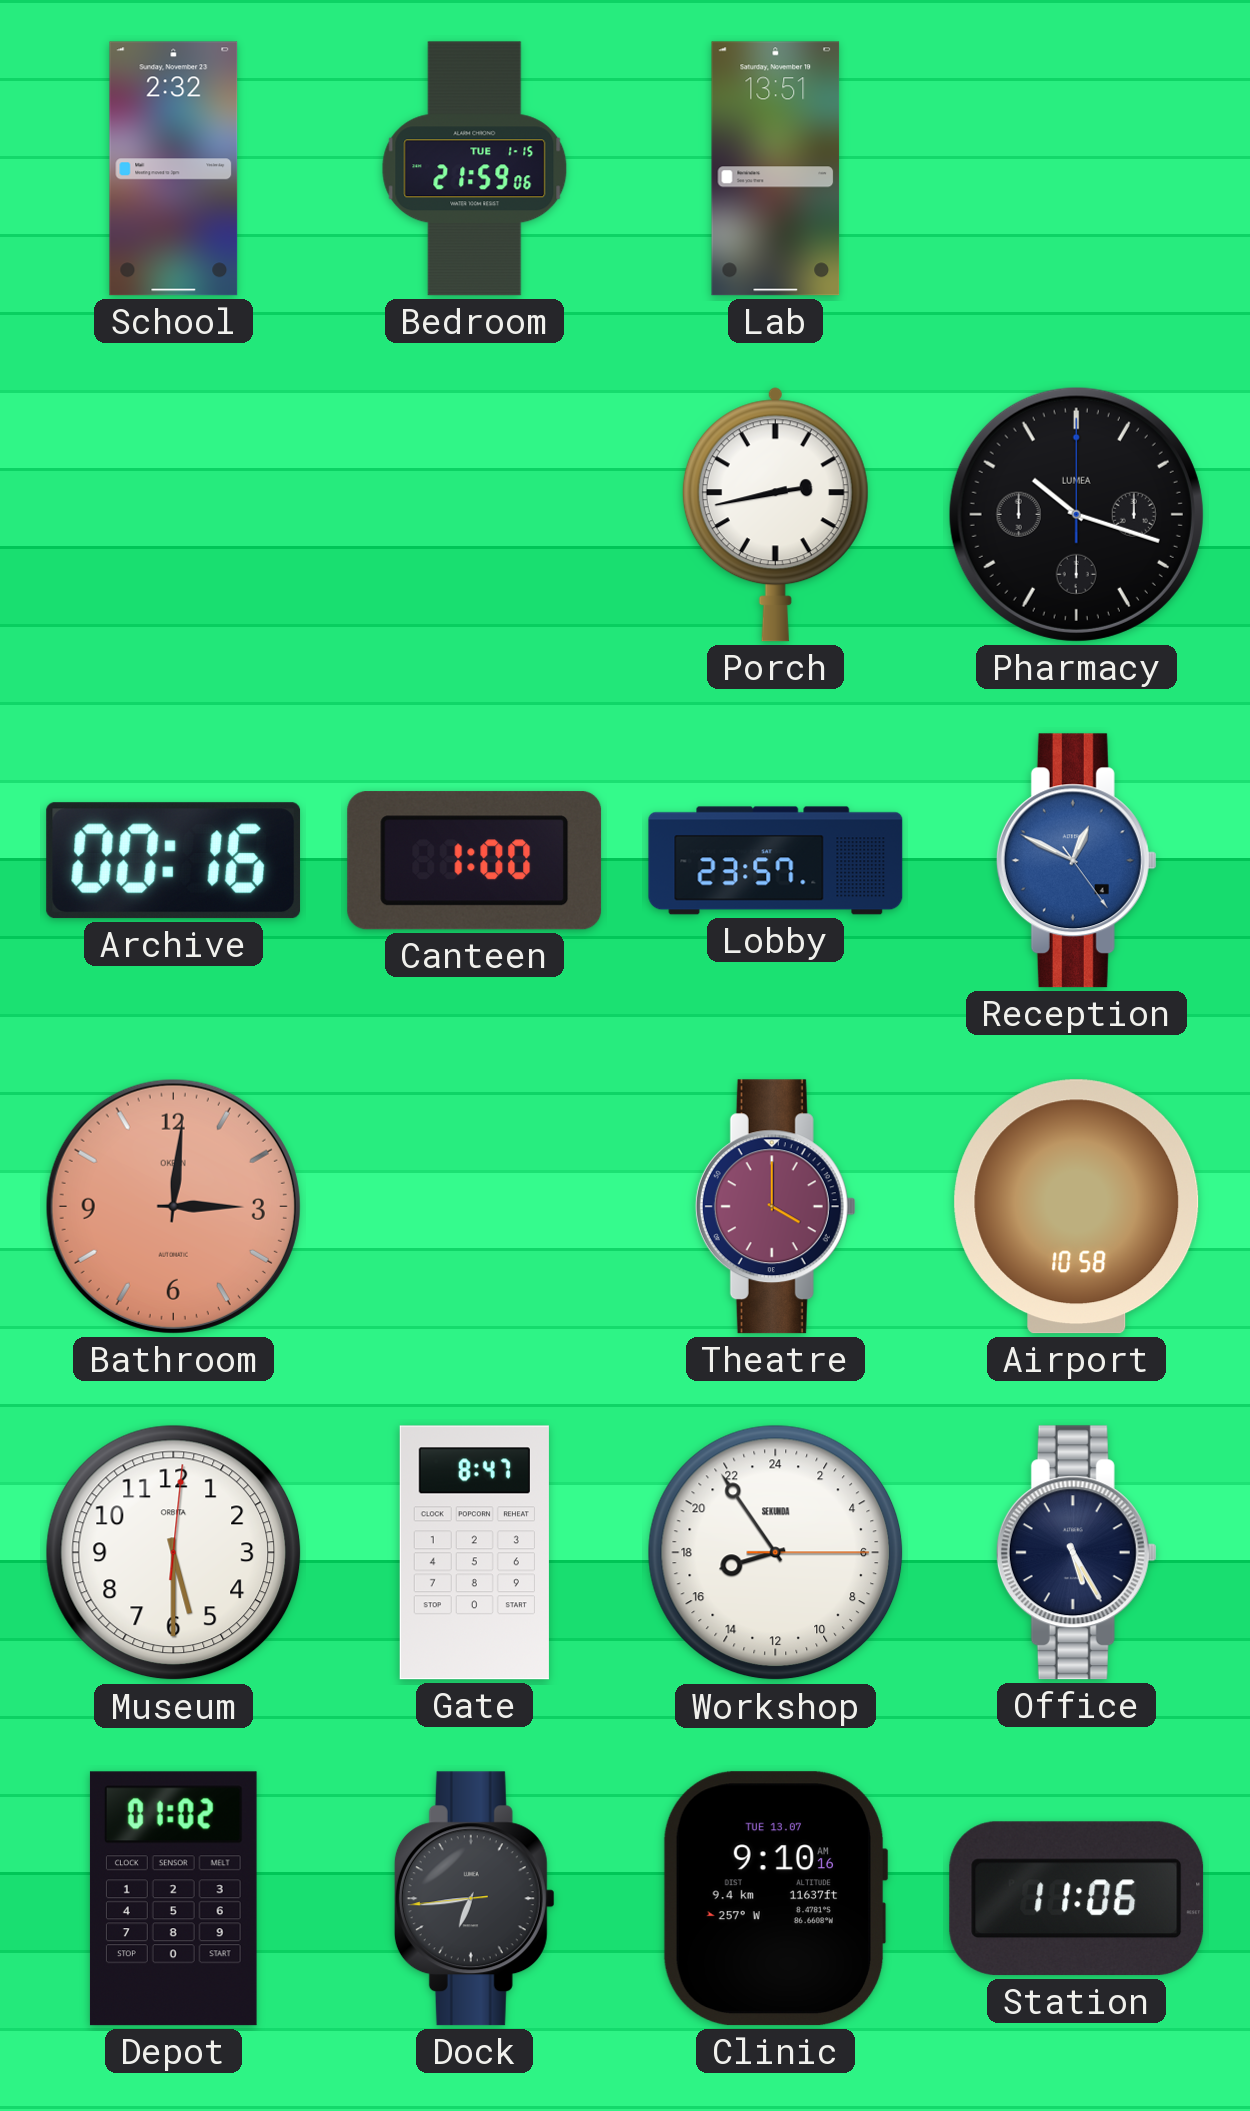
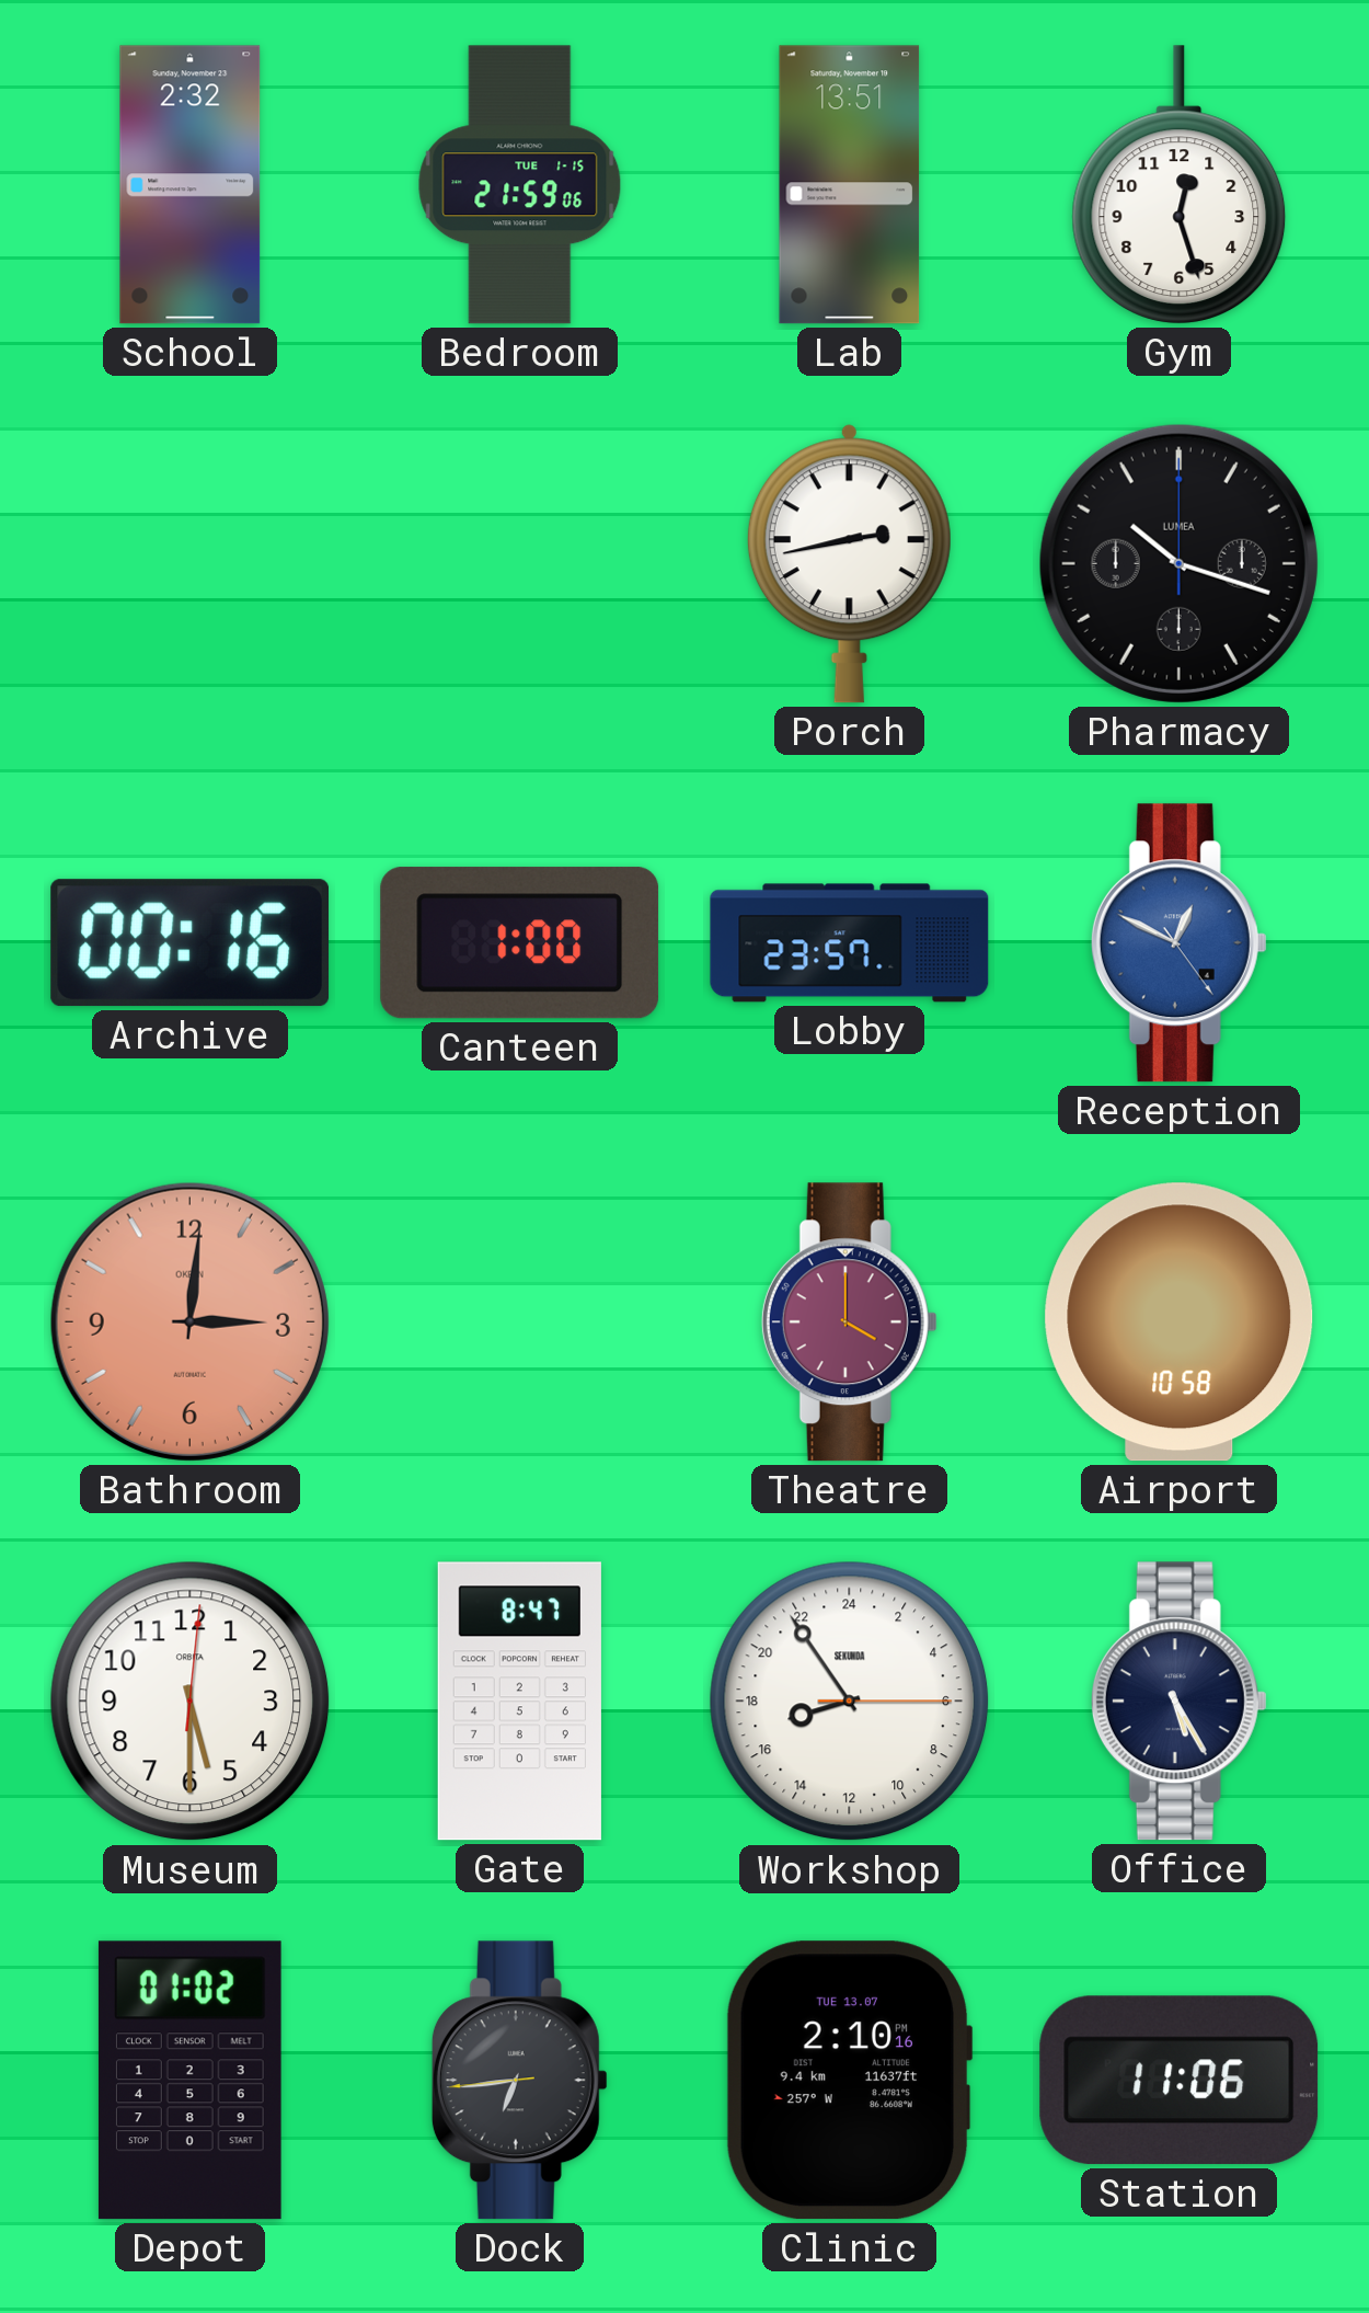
Gym: none -> 12:27 (1180, 185)
Clinic: 9:10 -> 2:10 (849, 2081)
